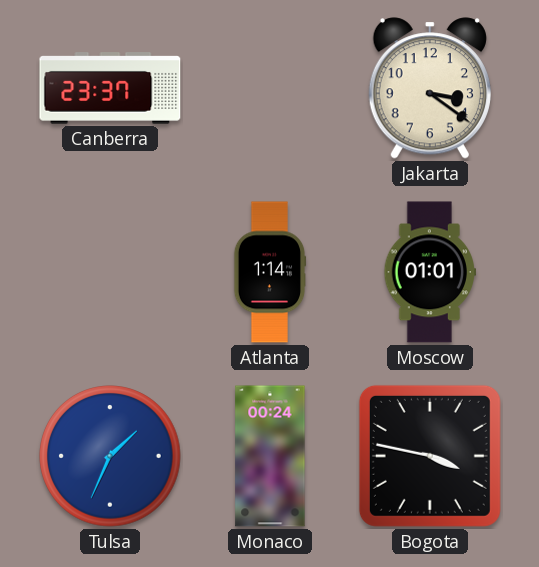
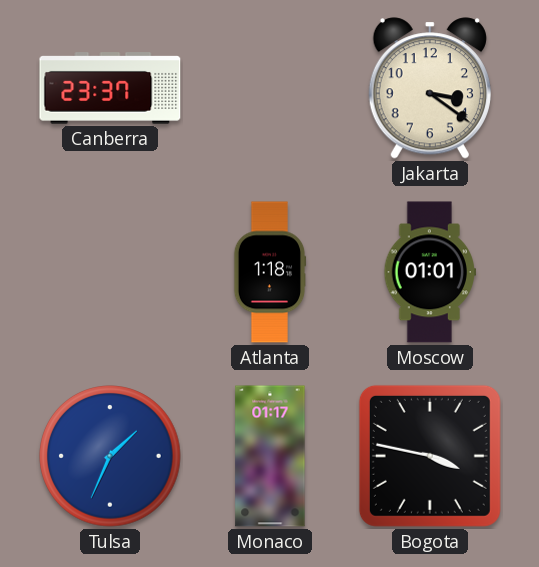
Atlanta: 1:14 -> 1:18 (270, 272)
Monaco: 00:24 -> 01:17 (270, 456)
